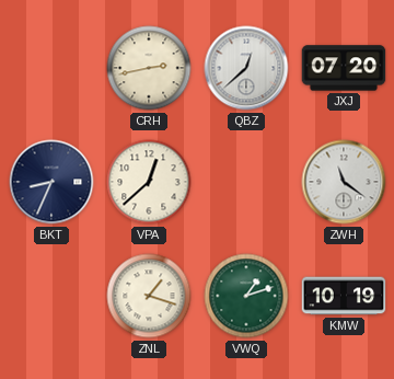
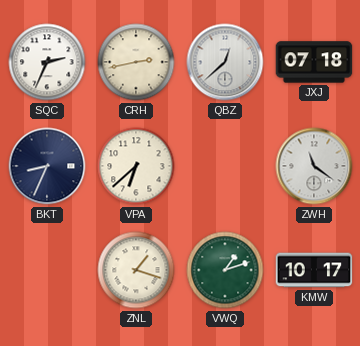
SQC: none -> 2:34 (47, 62)
JXJ: 07:20 -> 07:18 (314, 62)
VPA: 12:38 -> 6:38 (136, 166)
KMW: 10:19 -> 10:17 (314, 270)
